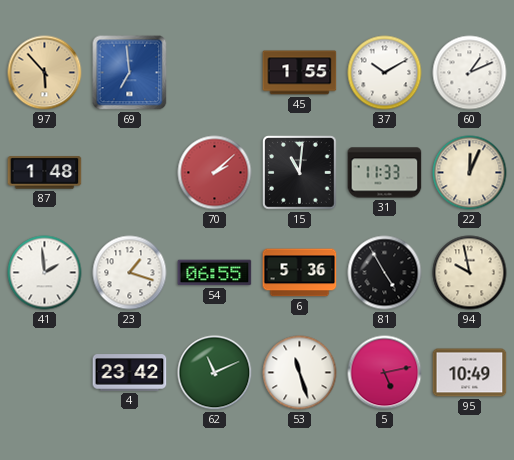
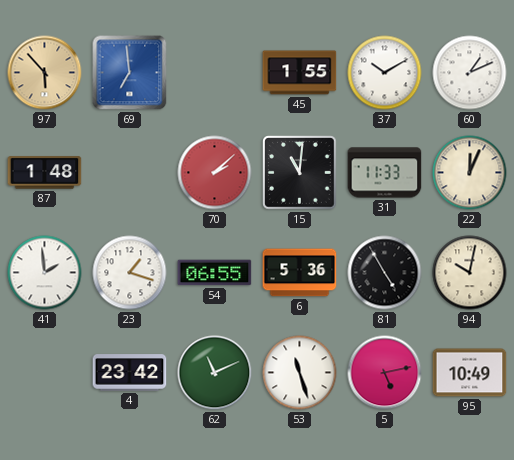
94: 9:58 -> 10:02 (470, 273)
